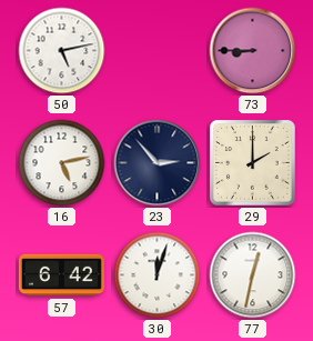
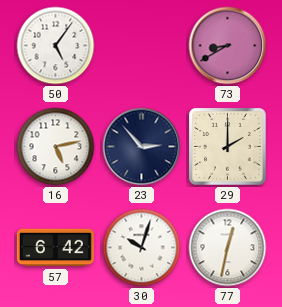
50: 5:13 -> 5:06 (56, 46)
73: 8:45 -> 8:40 (228, 46)
30: 12:03 -> 10:03 (142, 248)
